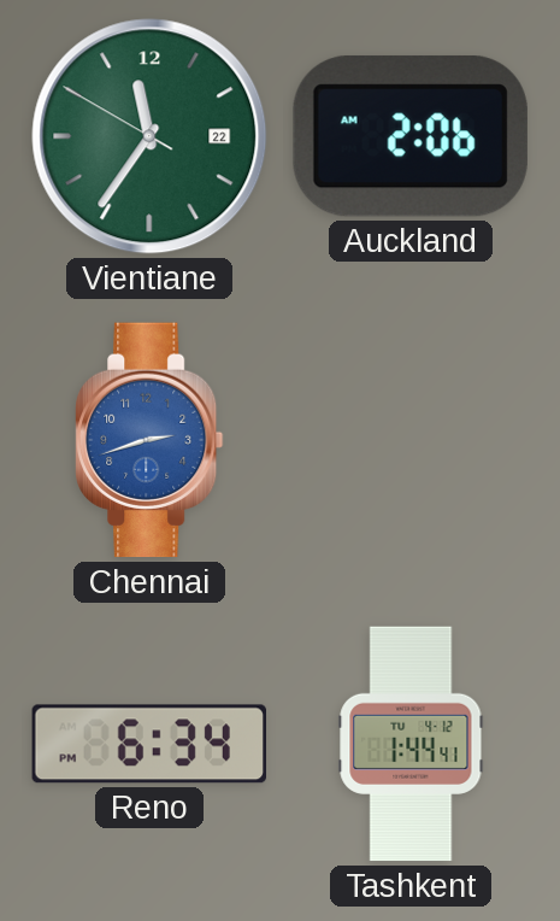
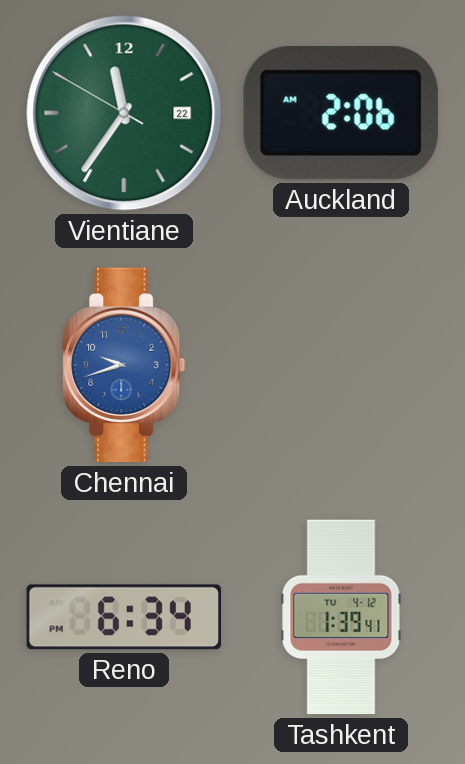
Chennai: 2:42 -> 9:42 (124, 365)
Tashkent: 1:44 -> 1:39 (341, 617)
